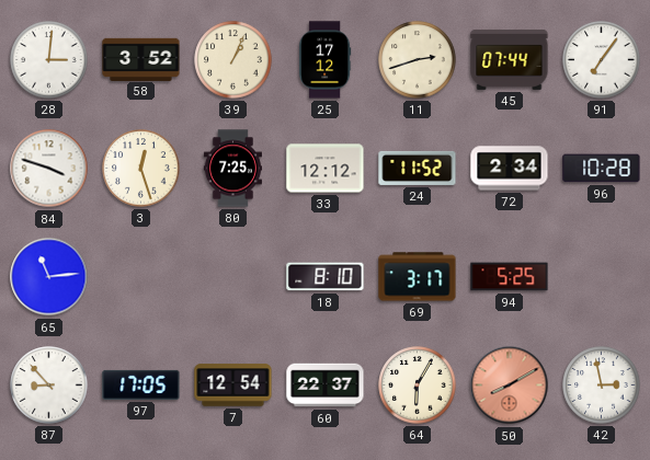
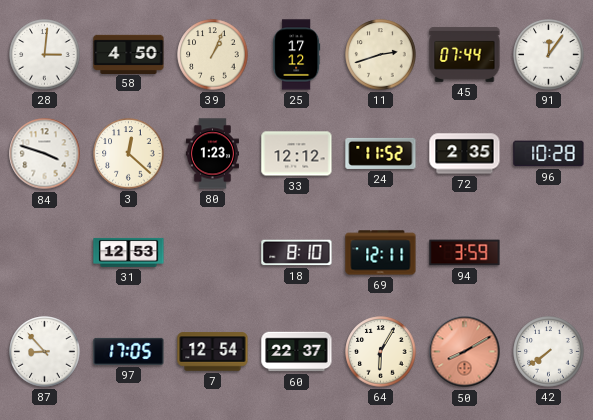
58: 3:52 -> 4:50 (129, 54)
91: 7:06 -> 12:06 (549, 55)
3: 12:27 -> 12:22 (129, 154)
80: 7:25 -> 1:23 (212, 154)
72: 2:34 -> 2:35 (465, 154)
65: 11:14 -> none (49, 277)
31: none -> 12:53 (129, 252)
69: 3:17 -> 12:11 (381, 253)
94: 5:25 -> 3:59 (465, 253)
42: 2:58 -> 7:39 (549, 352)
